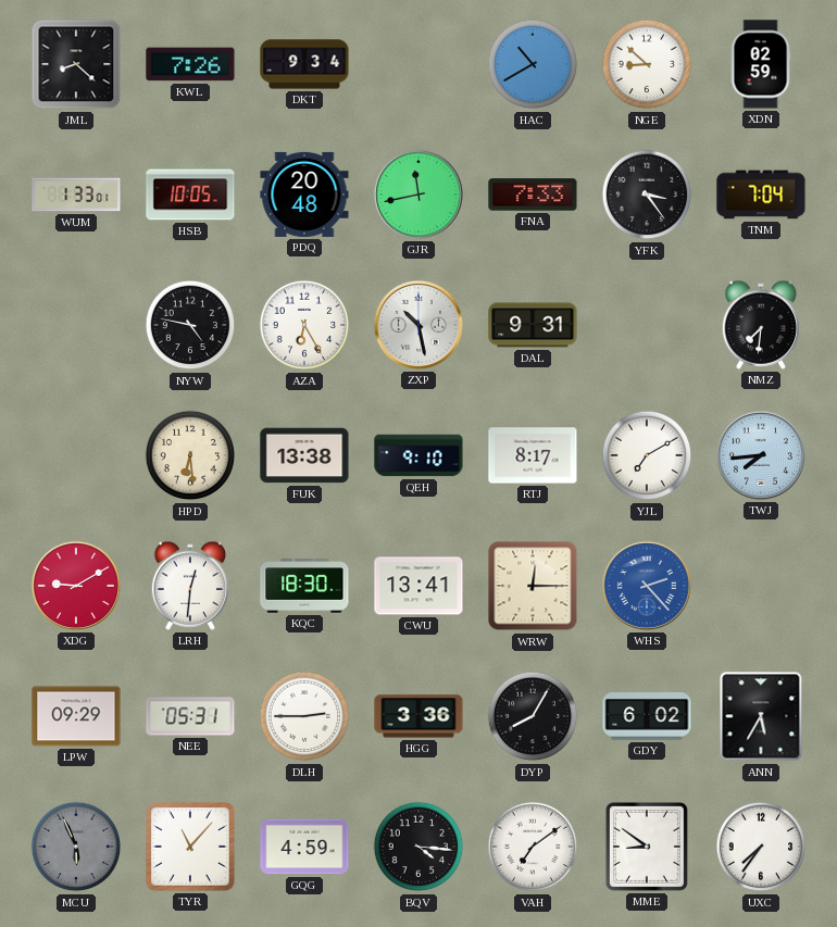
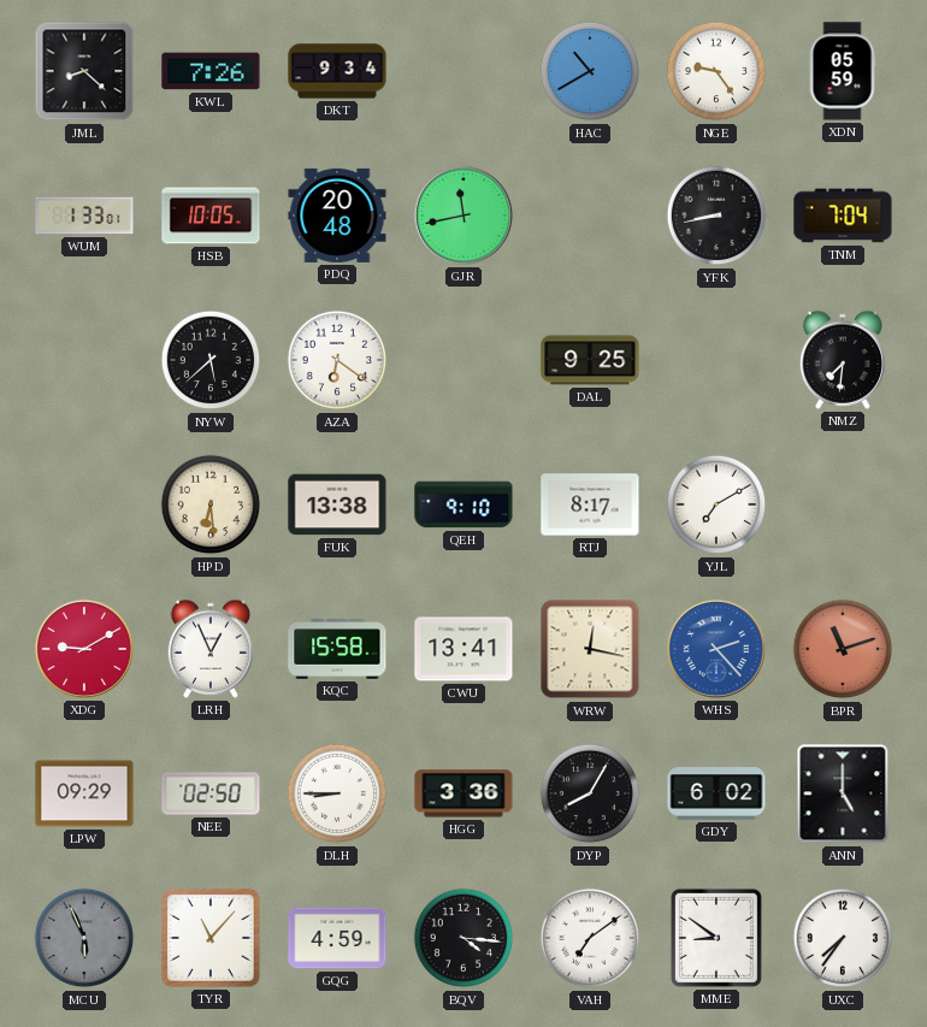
NGE: 8:52 -> 9:24 (716, 71)
XDN: 02:59 -> 05:59 (843, 71)
FNA: 7:33 -> none (533, 195)
YFK: 3:24 -> 8:43 (716, 216)
NYW: 4:47 -> 5:38 (211, 360)
AZA: 6:25 -> 6:21 (337, 360)
ZXP: 10:28 -> none (418, 325)
DAL: 9:31 -> 9:25 (590, 360)
TWJ: 7:44 -> none (761, 455)
LRH: 12:31 -> 12:56 (209, 649)
KQC: 18:30 -> 15:58 (337, 649)
WRW: 12:15 -> 12:17 (590, 649)
BPR: none -> 11:12 (843, 649)
NEE: 05:31 -> 02:50 (211, 793)
DLH: 2:45 -> 8:45 (337, 793)
ANN: 5:35 -> 5:00 (843, 793)
